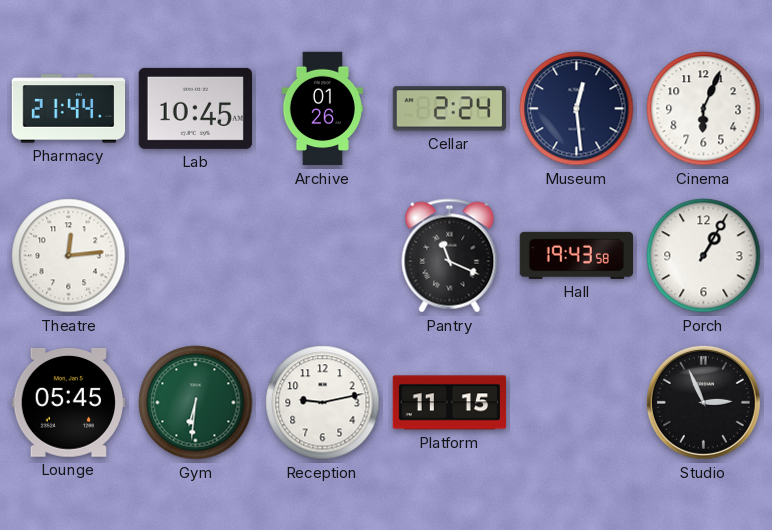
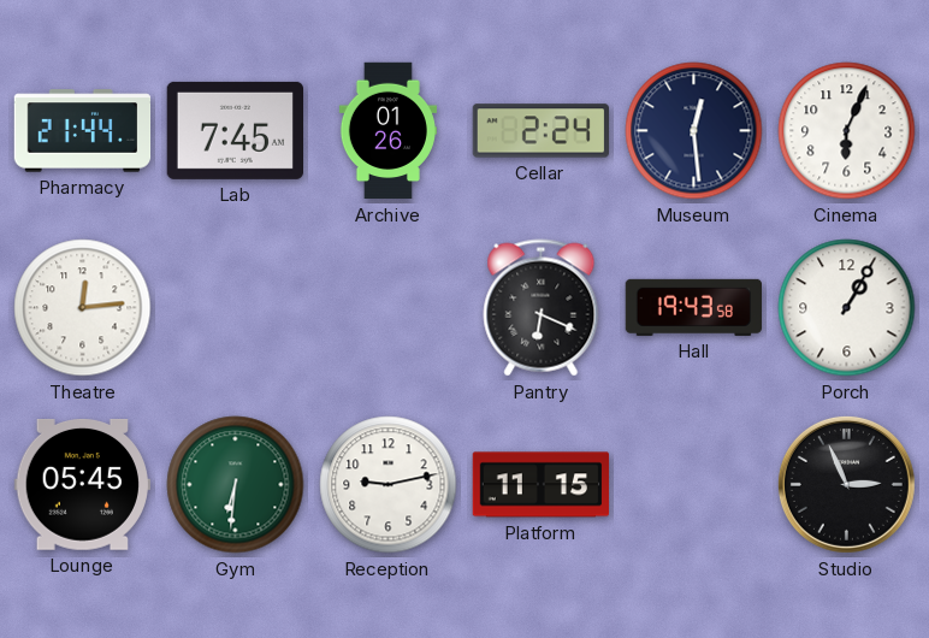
Lab: 10:45 -> 7:45 (235, 130)
Pantry: 11:19 -> 6:19 (542, 308)
